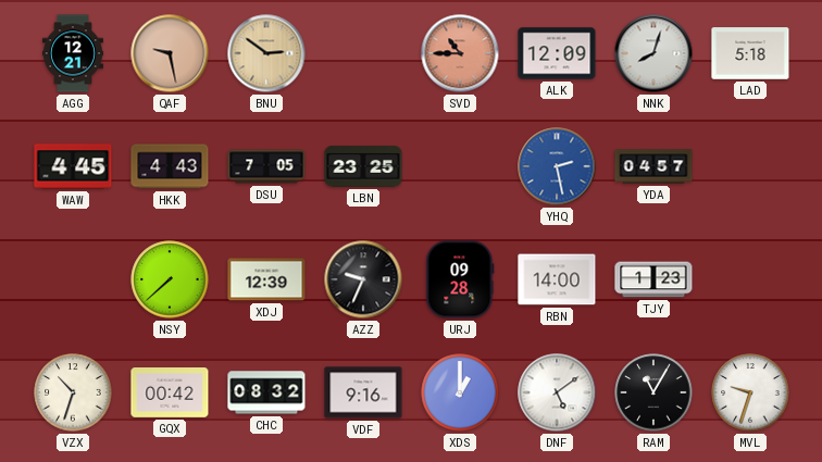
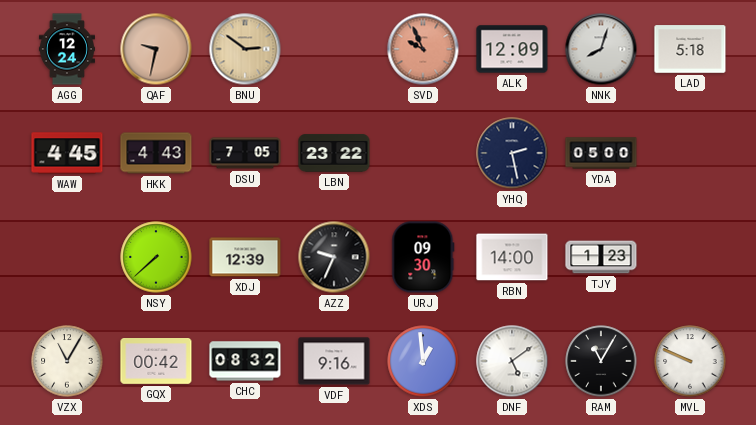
AGG: 12:21 -> 12:24 (67, 49)
QAF: 9:28 -> 9:32 (156, 49)
SVD: 10:45 -> 9:56 (423, 49)
LBN: 23:25 -> 23:22 (334, 153)
YHQ dial: blue -> navy (512, 153)
YDA: 04:57 -> 05:00 (601, 153)
URJ: 09:28 -> 09:30 (423, 257)
VZX: 10:33 -> 11:05 (67, 361)
XDS: 1:00 -> 12:59 (423, 361)
MVL: 9:33 -> 9:49 (690, 361)
